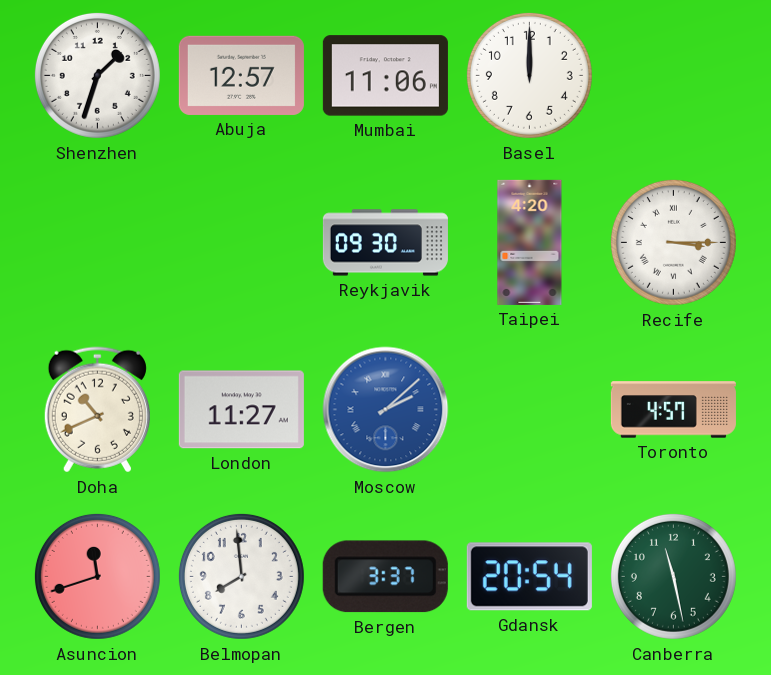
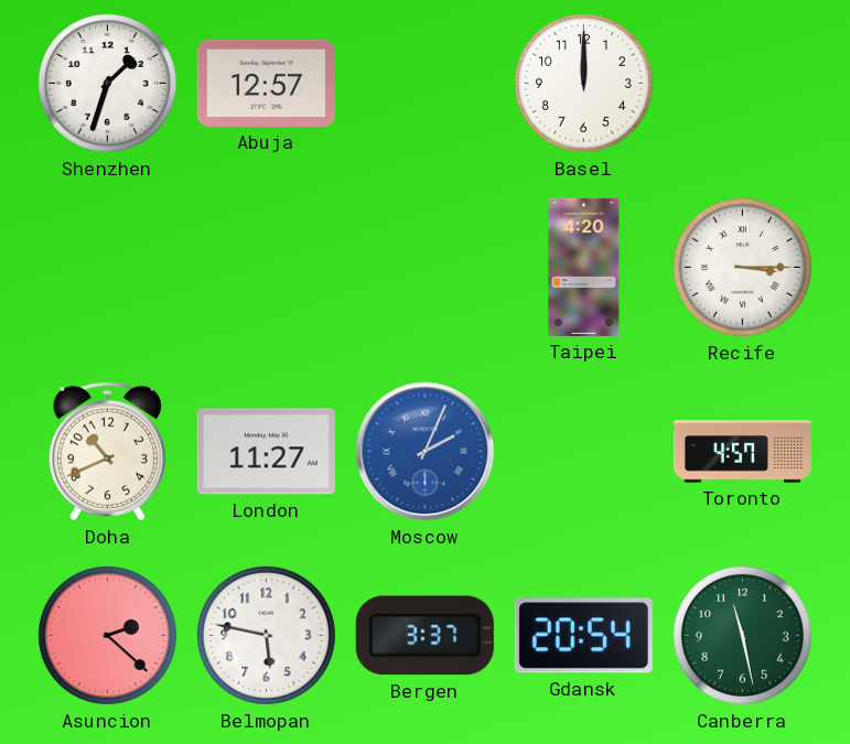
Mumbai: 11:06 -> none (385, 76)
Reykjavik: 09:30 -> none (385, 243)
Moscow: 2:08 -> 2:04 (426, 452)
Asuncion: 11:42 -> 2:22 (107, 635)
Belmopan: 7:59 -> 5:47 (266, 635)
